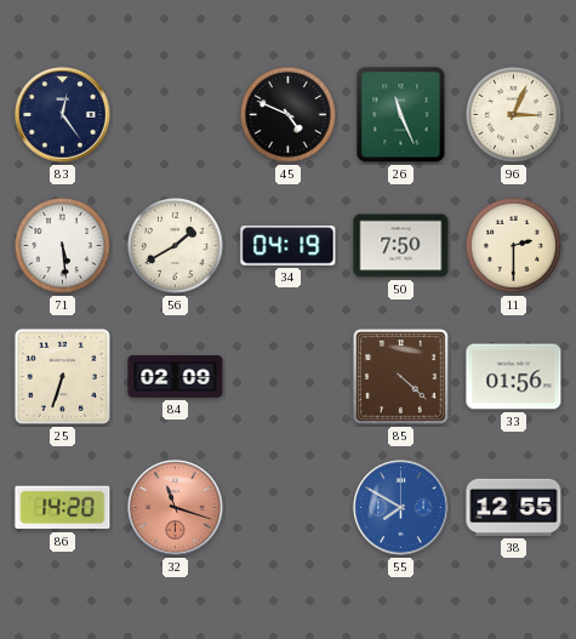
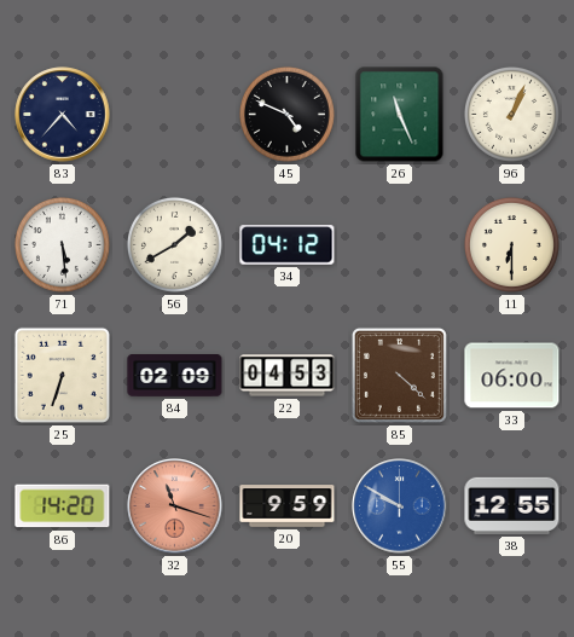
83: 12:24 -> 4:37 (63, 115)
96: 3:04 -> 1:04 (511, 114)
34: 04:19 -> 04:12 (288, 245)
50: 7:50 -> none (401, 246)
11: 2:30 -> 6:30 (511, 244)
22: none -> 04:53 (288, 376)
33: 01:56 -> 06:00 (512, 376)
20: none -> 9:59 (288, 506)
55: 7:50 -> 9:50 (400, 506)
